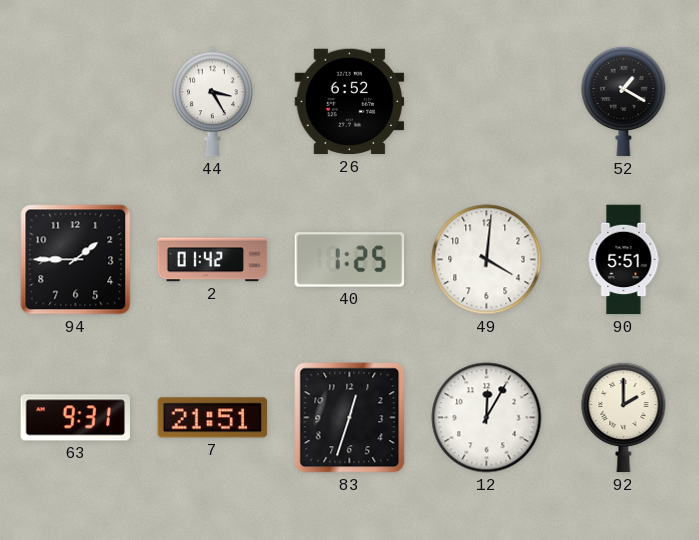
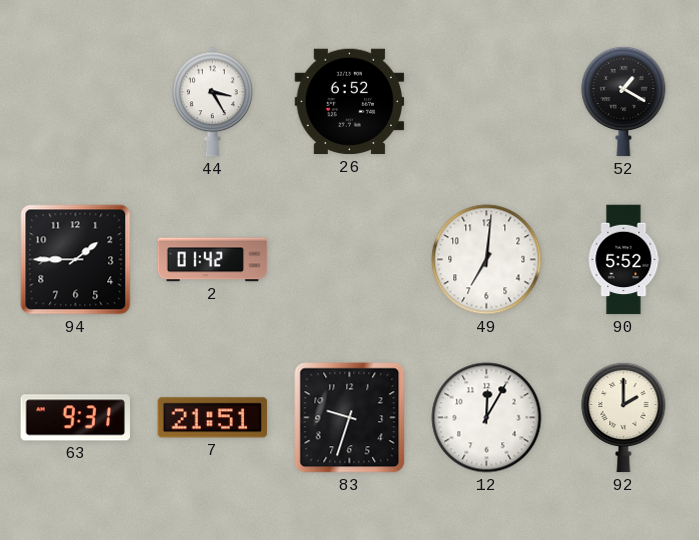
40: 1:25 -> none (350, 260)
49: 4:01 -> 7:01 (487, 260)
90: 5:51 -> 5:52 (624, 260)
83: 12:33 -> 9:33 (350, 418)
